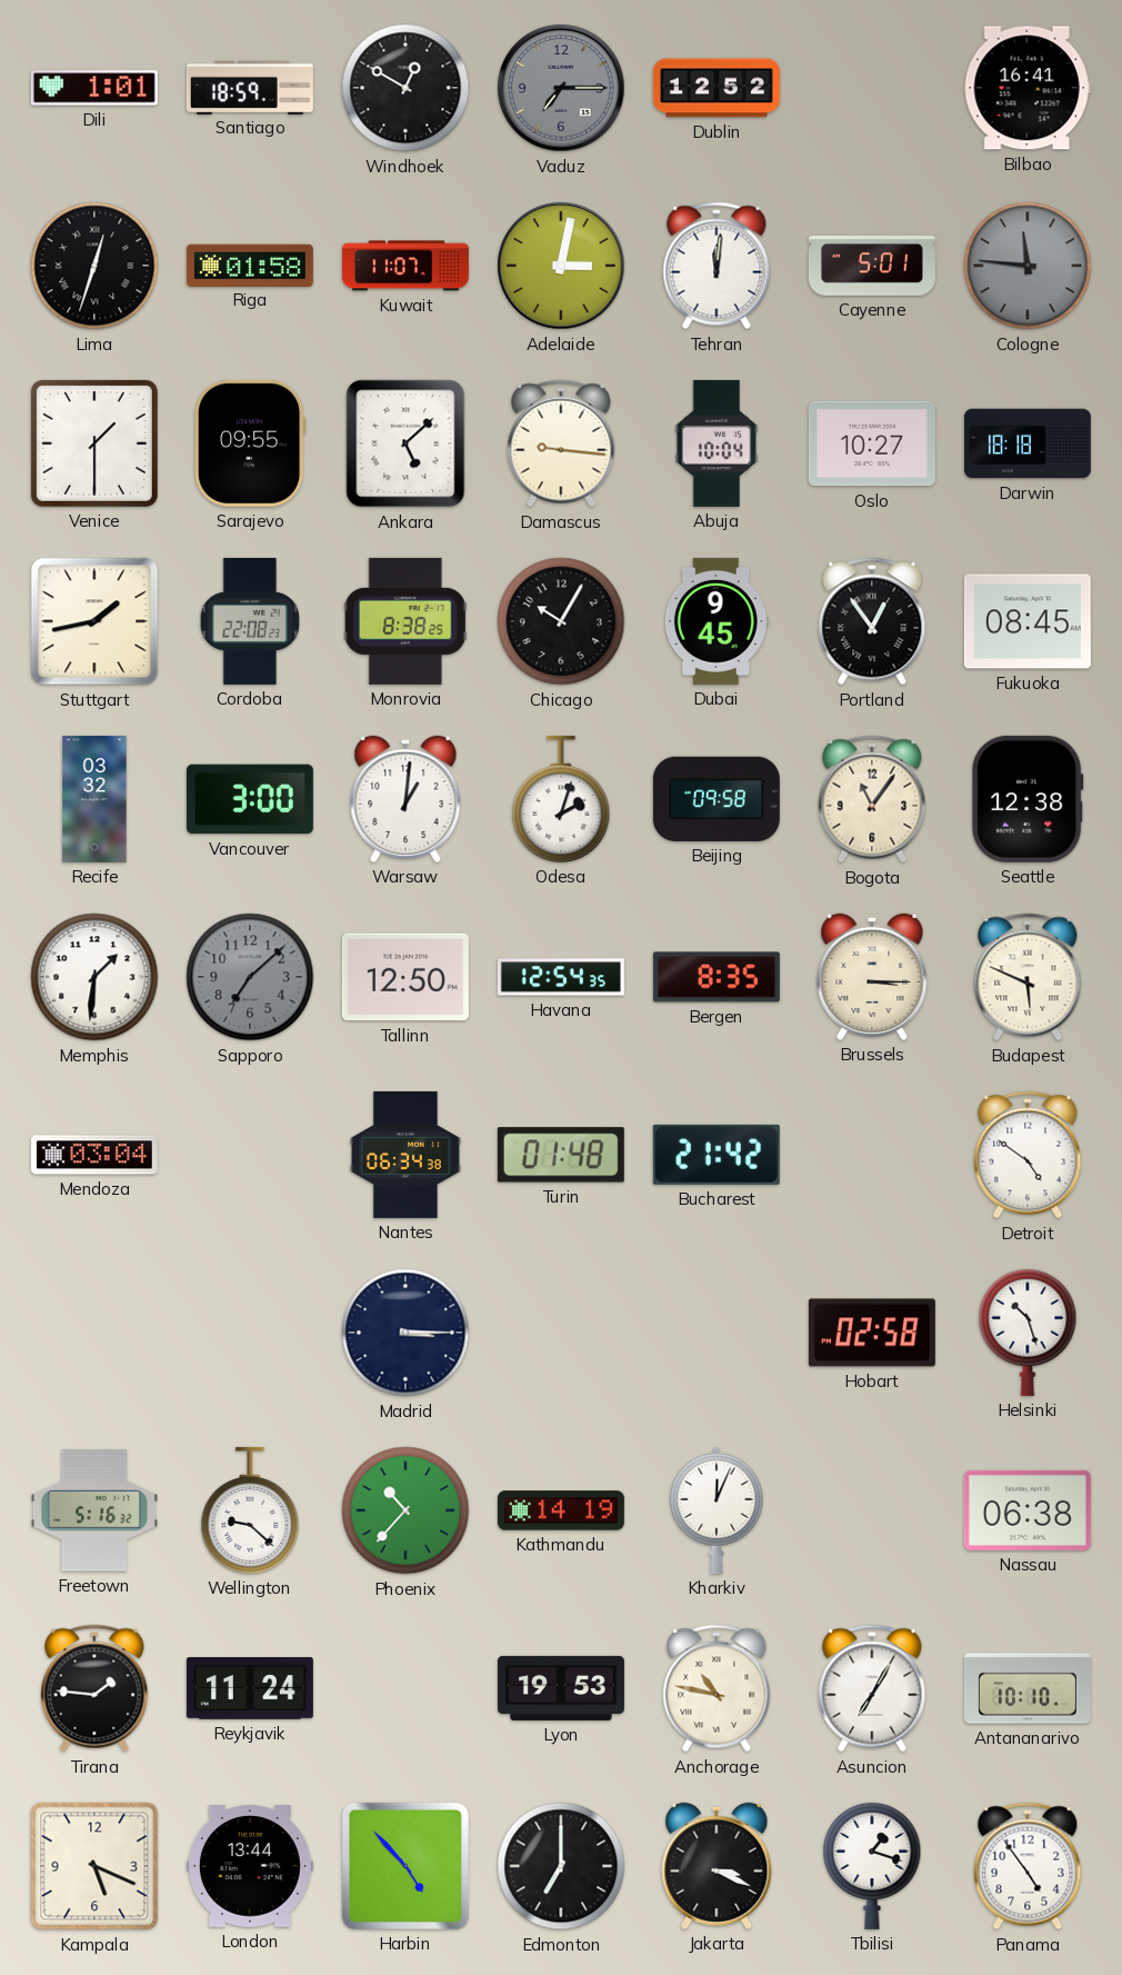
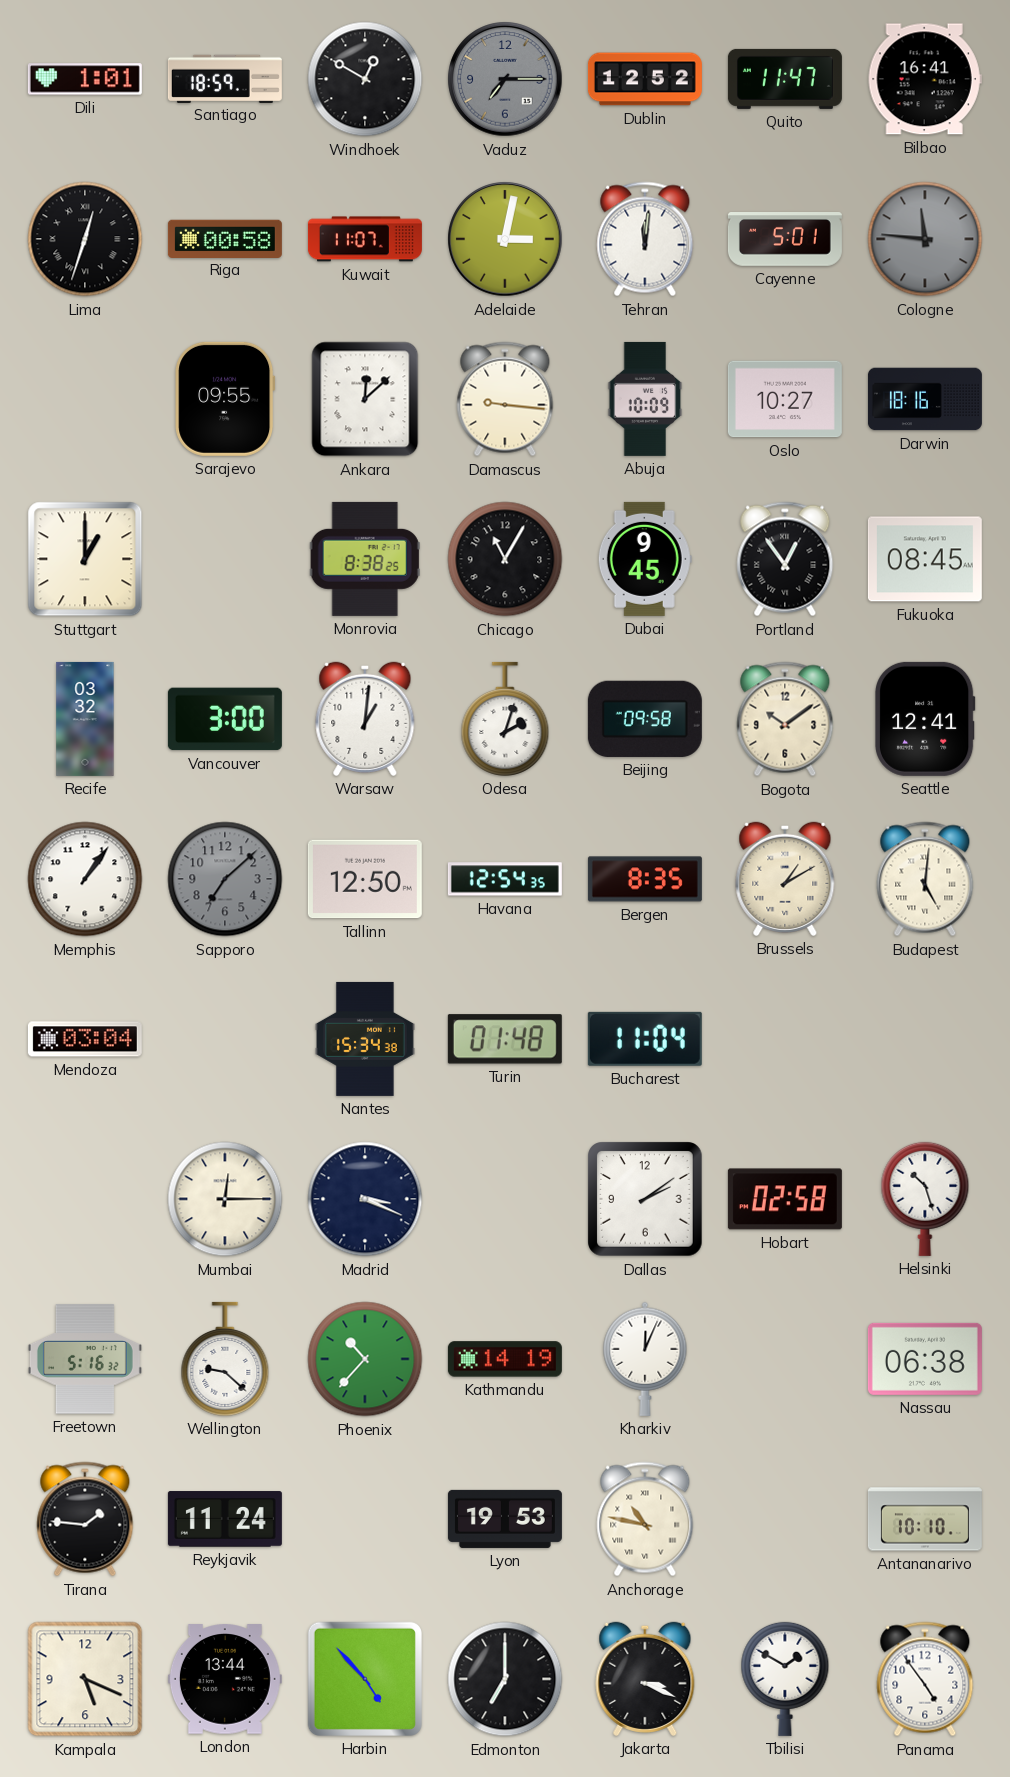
Quito: none -> 11:47 (785, 79)
Riga: 01:58 -> 00:58 (225, 238)
Venice: 1:30 -> none (94, 443)
Ankara: 5:08 -> 12:08 (365, 399)
Abuja: 10:04 -> 10:09 (645, 399)
Darwin: 18:18 -> 18:16 (925, 399)
Stuttgart: 1:43 -> 1:00 (85, 559)
Cordoba: 22:08 -> none (250, 621)
Chicago: 10:05 -> 11:05 (505, 559)
Bogota: 11:06 -> 10:09 (785, 719)
Seattle: 12:38 -> 12:41 (926, 719)
Memphis: 1:31 -> 1:06 (85, 879)
Brussels: 3:15 -> 1:10 (785, 879)
Budapest: 5:49 -> 5:01 (925, 879)
Nantes: 06:34 -> 15:34 (365, 1039)
Bucharest: 21:42 -> 11:04 (645, 1039)
Detroit: 4:51 -> none (1028, 1155)
Mumbai: none -> 12:15 (225, 1199)
Madrid: 3:15 -> 3:19 (365, 1199)
Dallas: none -> 2:09 (645, 1199)
Asuncion: 7:05 -> none (872, 1688)
Tbilisi: 1:18 -> 1:50 (785, 1679)
